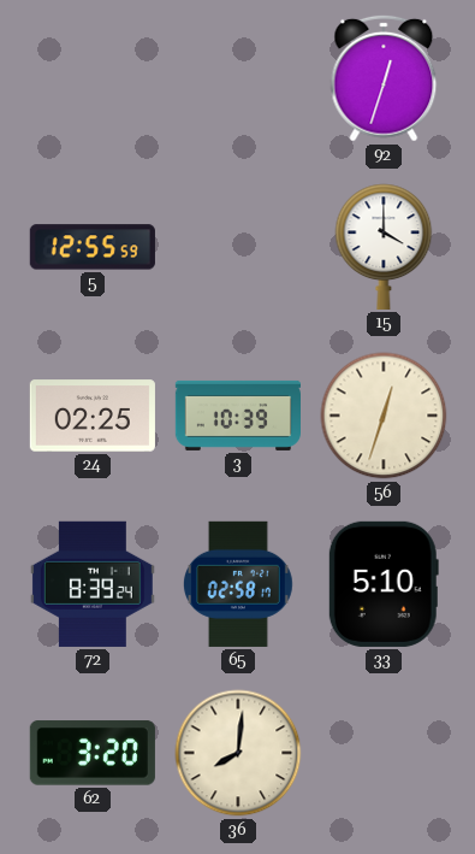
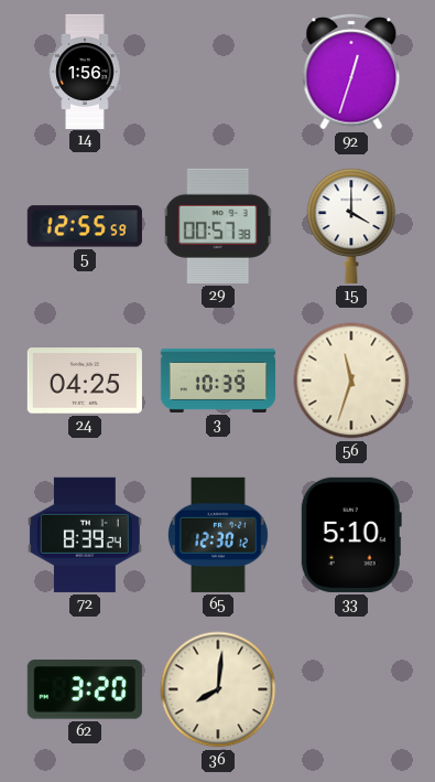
14: none -> 1:56 (85, 71)
29: none -> 00:57 (218, 226)
24: 02:25 -> 04:25 (85, 381)
56: 12:33 -> 11:33 (351, 381)
65: 02:58 -> 12:30 (218, 535)
